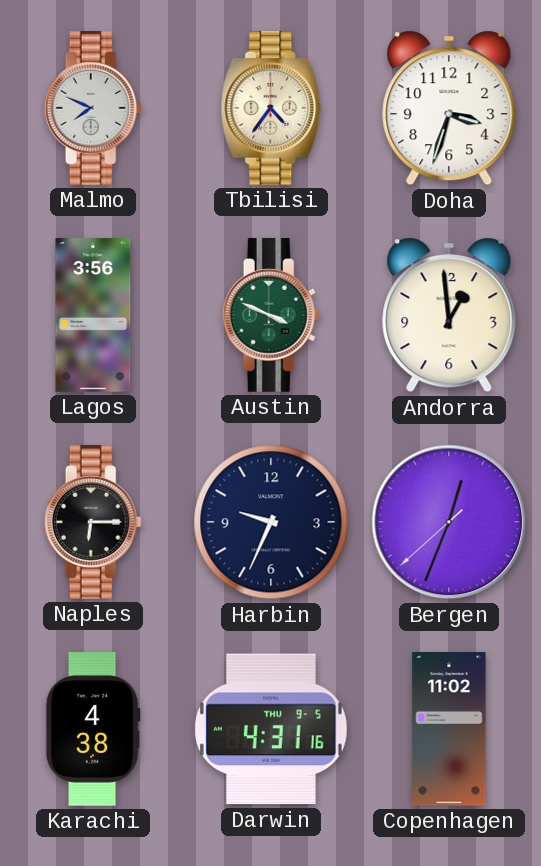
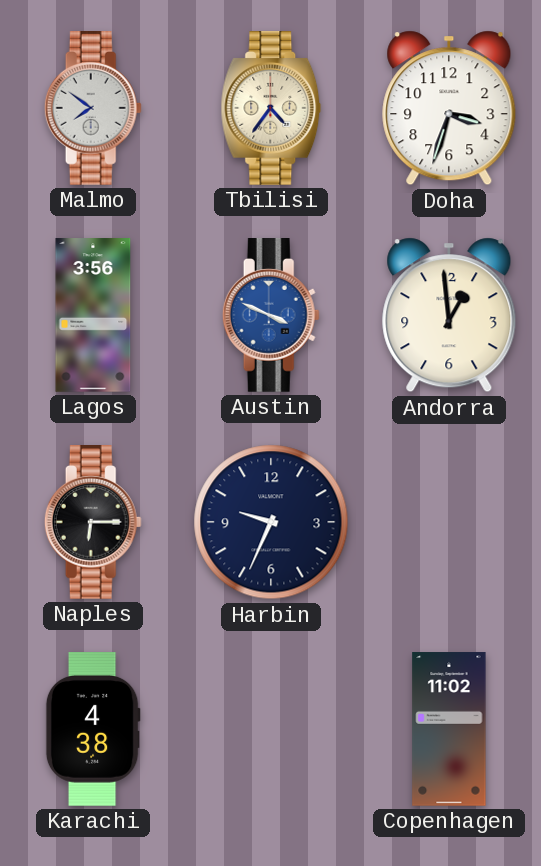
Malmo: 7:49 -> 7:51 (93, 109)
Austin dial: green -> blue (271, 316)
Bergen: 12:33 -> none (449, 522)
Darwin: 4:31 -> none (271, 729)
